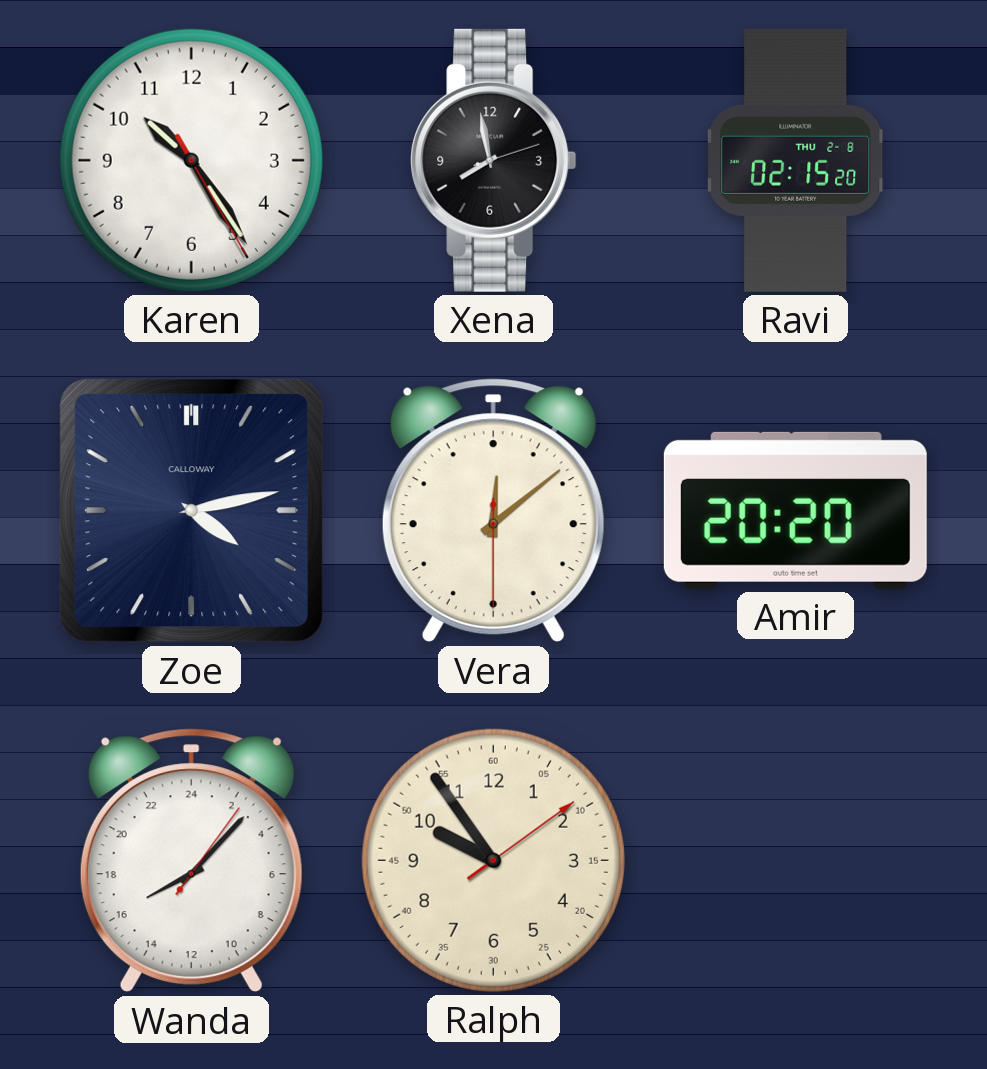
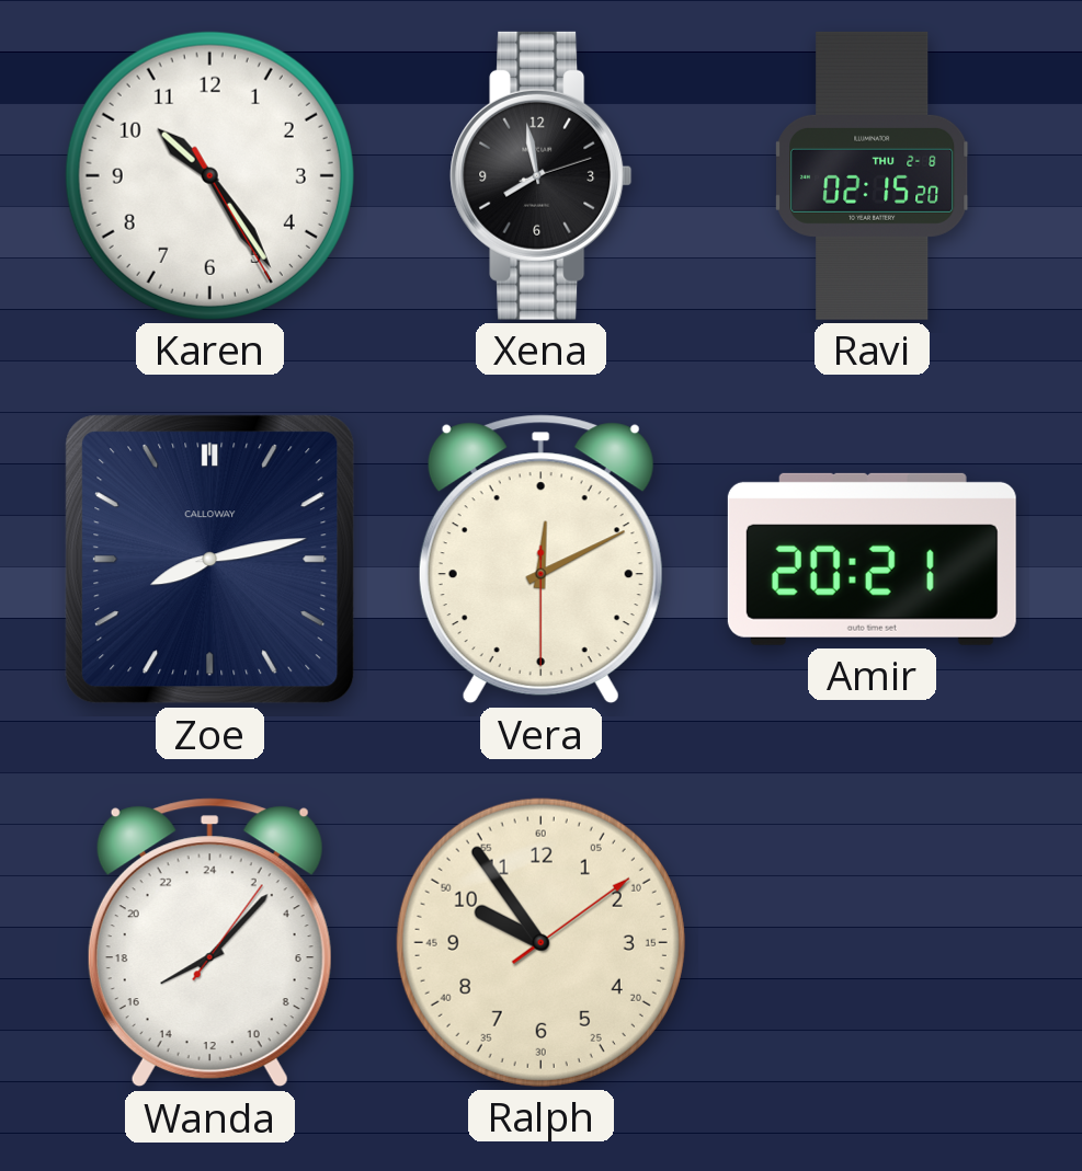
Zoe: 4:13 -> 8:13 (210, 560)
Vera: 12:08 -> 12:10 (540, 560)
Amir: 20:20 -> 20:21 (872, 559)
